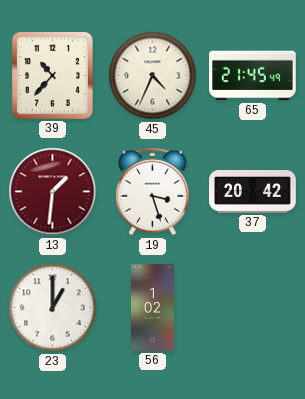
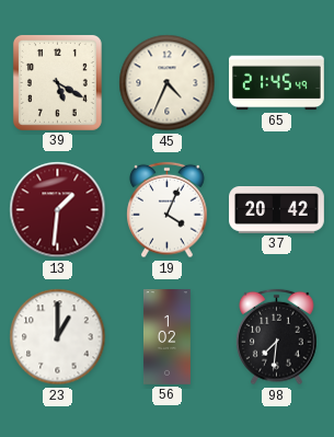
39: 10:37 -> 5:20 (57, 82)
19: 3:27 -> 4:04 (168, 210)
98: none -> 7:31 (277, 337)
